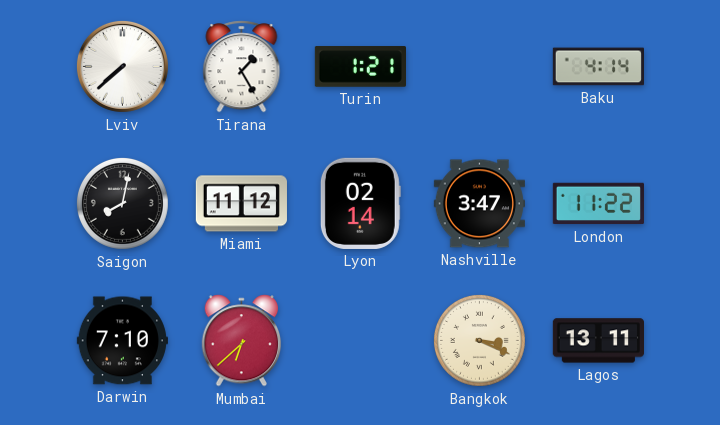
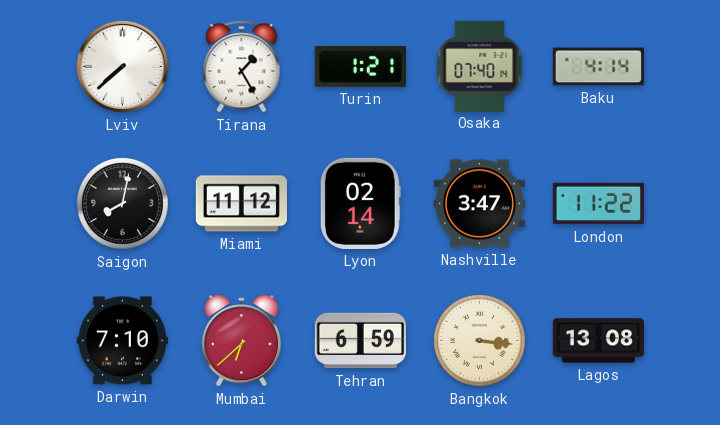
Osaka: none -> 07:40 (480, 66)
Tehran: none -> 6:59 (360, 341)
Bangkok: 3:19 -> 3:16 (479, 340)
Lagos: 13:11 -> 13:08 (598, 341)
